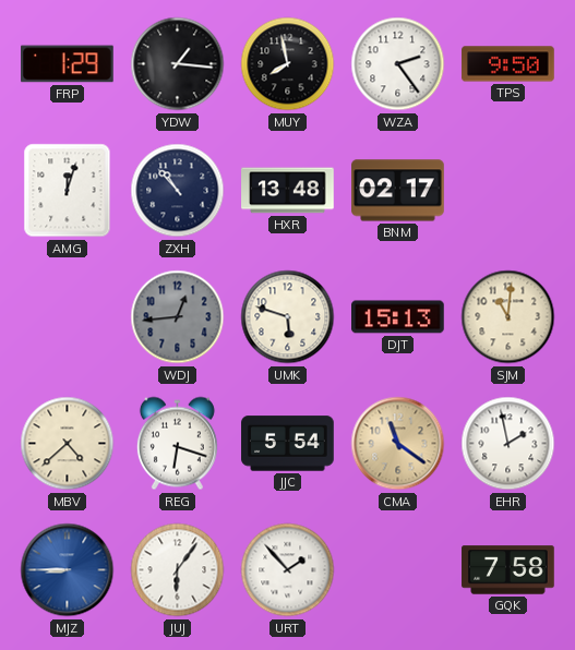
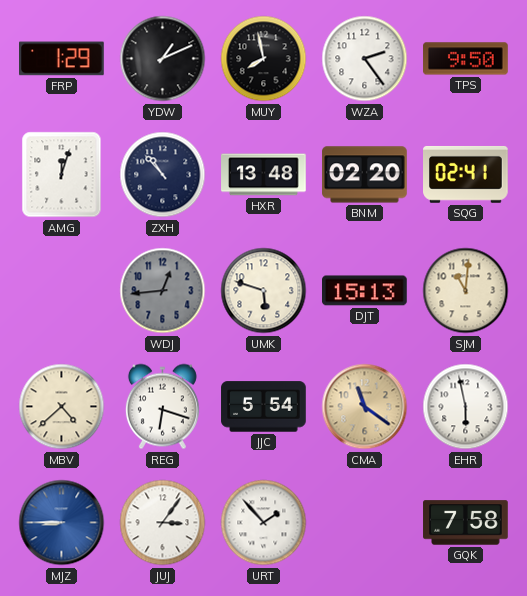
YDW: 1:16 -> 1:11 (163, 59)
BNM: 02:17 -> 02:20 (365, 175)
SQG: none -> 02:41 (466, 174)
EHR: 1:58 -> 5:58 (466, 407)
JUJ: 6:06 -> 3:06 (163, 523)
